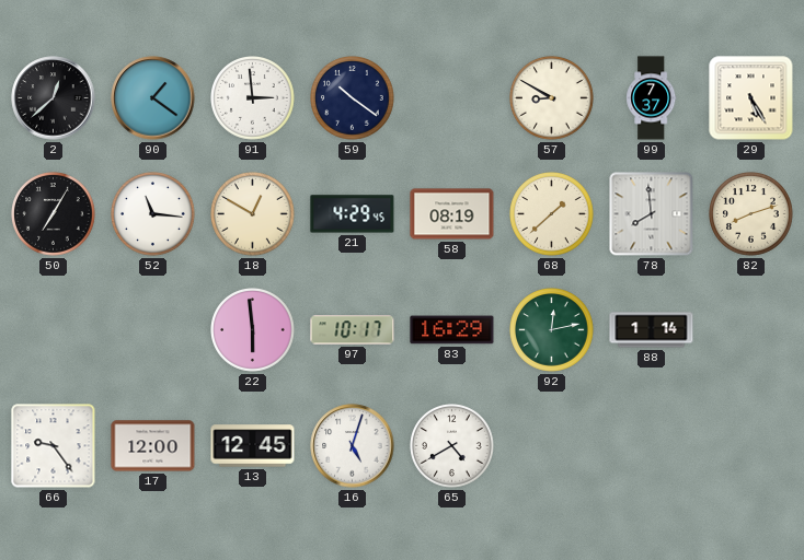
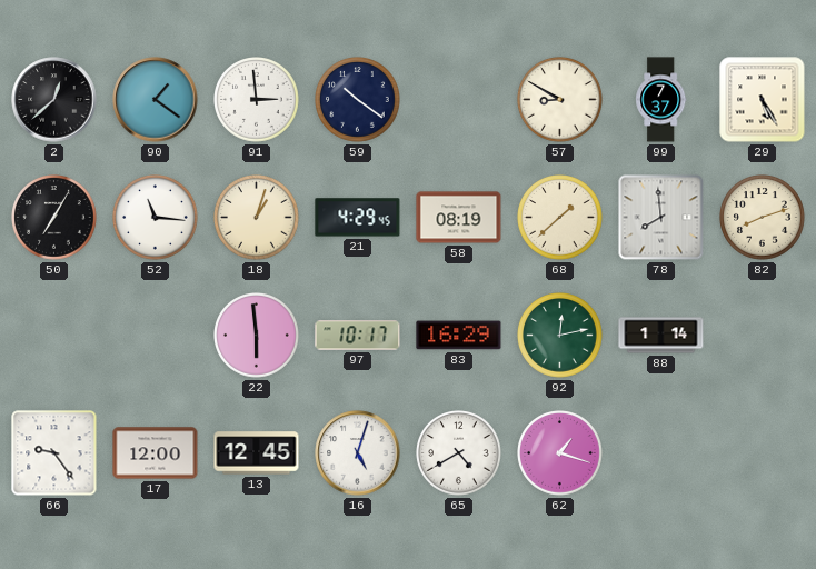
18: 12:50 -> 1:03 (257, 218)
62: none -> 1:18 (560, 453)
